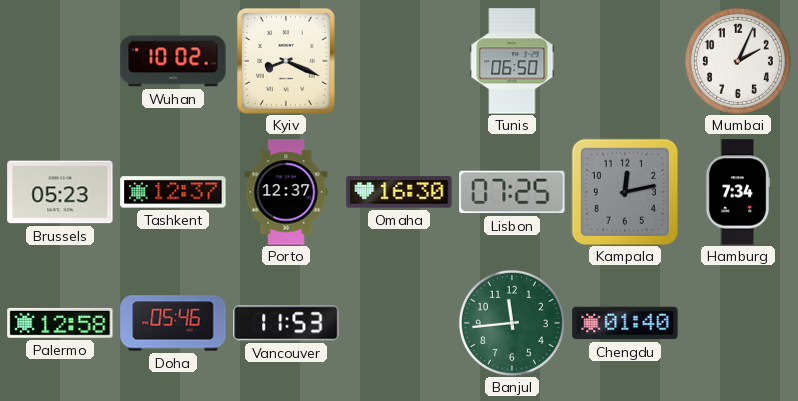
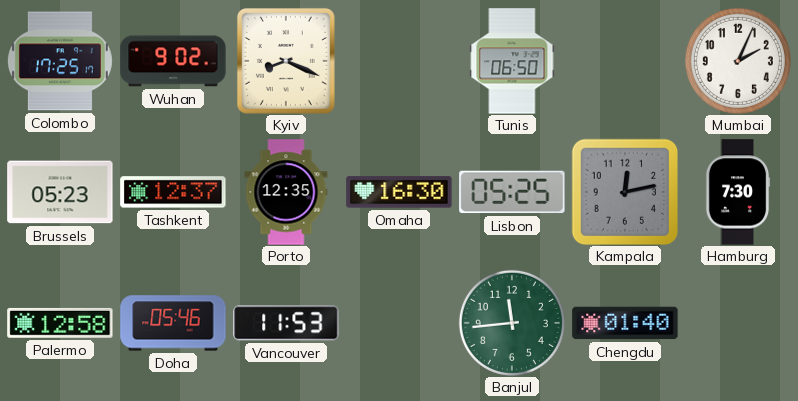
Colombo: none -> 17:25 (60, 61)
Wuhan: 10:02 -> 9:02 (173, 61)
Porto: 12:37 -> 12:35 (286, 192)
Lisbon: 07:25 -> 05:25 (512, 192)
Hamburg: 7:34 -> 7:30 (738, 192)
